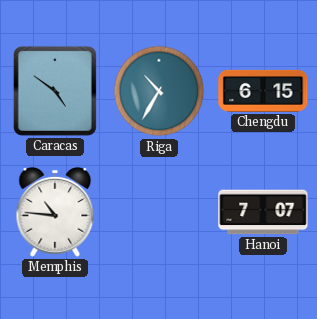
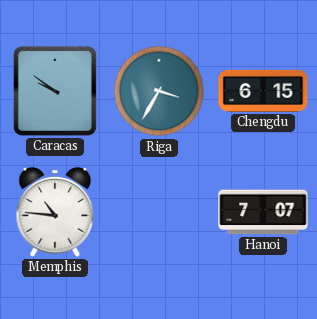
Caracas: 4:51 -> 9:51 (55, 91)
Riga: 10:35 -> 3:35 (159, 91)
